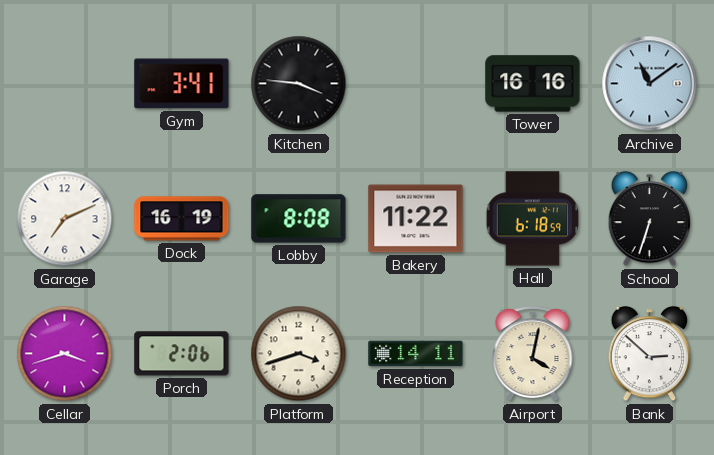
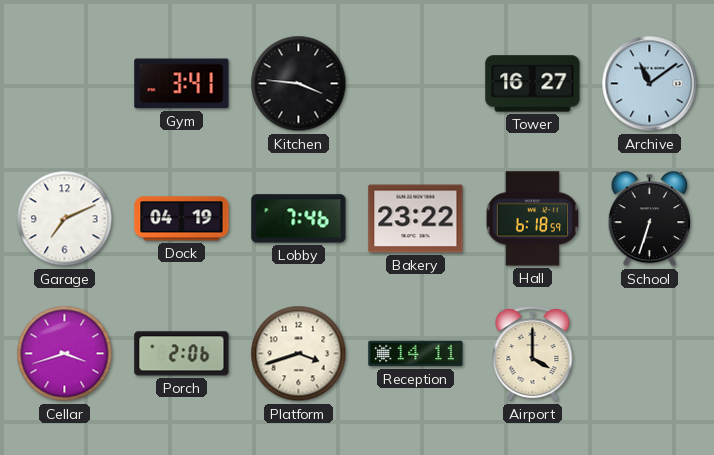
Tower: 16:16 -> 16:27 (533, 84)
Dock: 16:19 -> 04:19 (182, 219)
Lobby: 8:08 -> 7:46 (299, 219)
Bakery: 11:22 -> 23:22 (416, 219)
Airport: 4:02 -> 4:00 (533, 355)
Bank: 2:52 -> none (650, 354)
